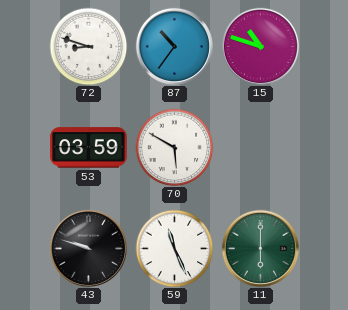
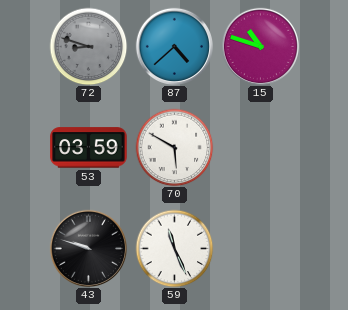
72 dial: white -> grey (88, 46)
87: 10:36 -> 4:38 (174, 46)
11: 6:00 -> none (260, 248)
